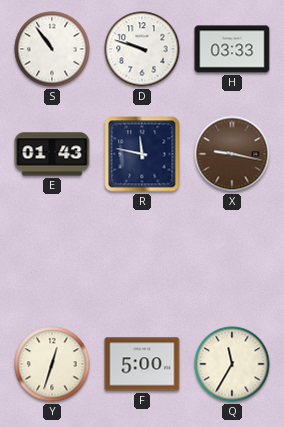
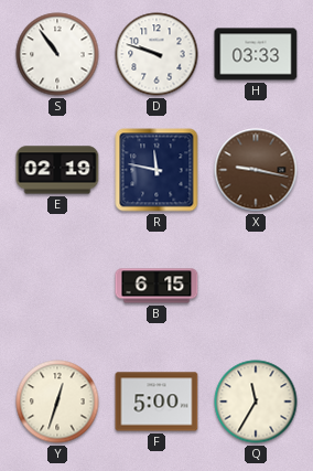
E: 01:43 -> 02:19 (57, 170)
B: none -> 6:15 (156, 286)
